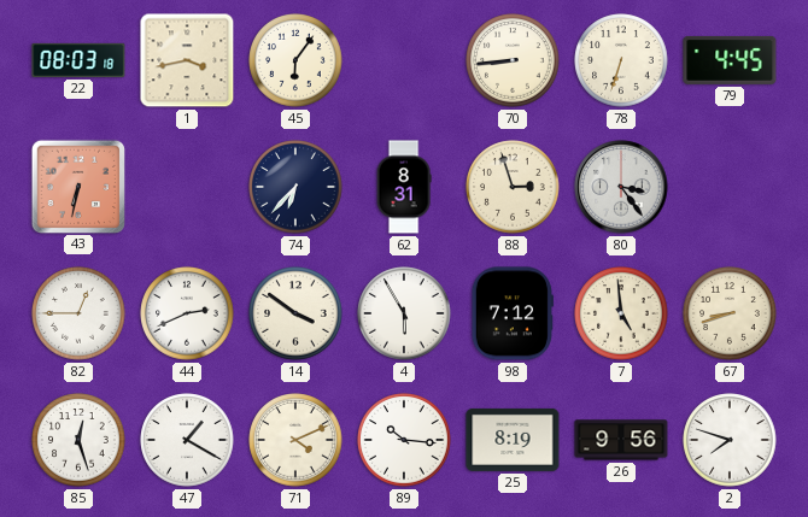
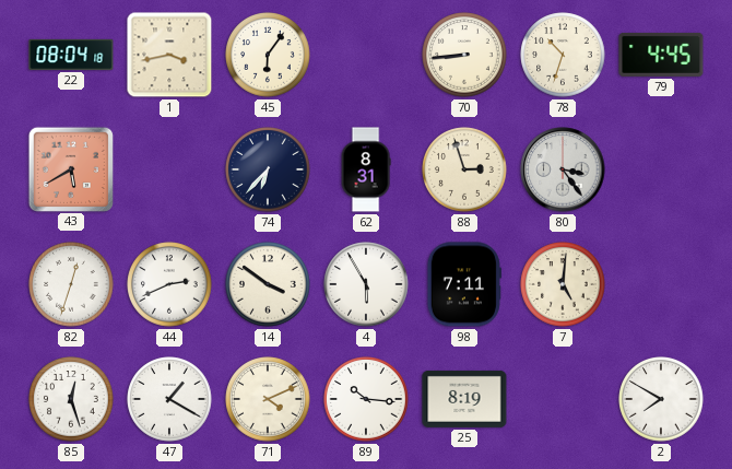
22: 08:03 -> 08:04 (71, 55)
78: 6:33 -> 10:33 (563, 55)
43: 6:32 -> 5:40 (70, 168)
82: 12:45 -> 12:33 (71, 284)
98: 7:12 -> 7:11 (464, 284)
7: 4:59 -> 5:01 (563, 284)
67: 8:42 -> none (730, 313)
26: 9:56 -> none (621, 440)
2: 7:48 -> 7:50 (661, 399)
